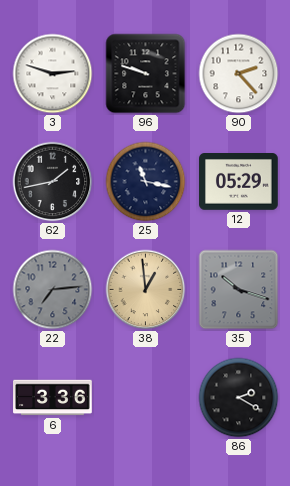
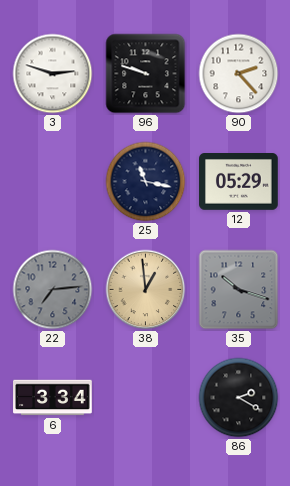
62: 1:43 -> none (53, 182)
6: 3:36 -> 3:34 (53, 398)
